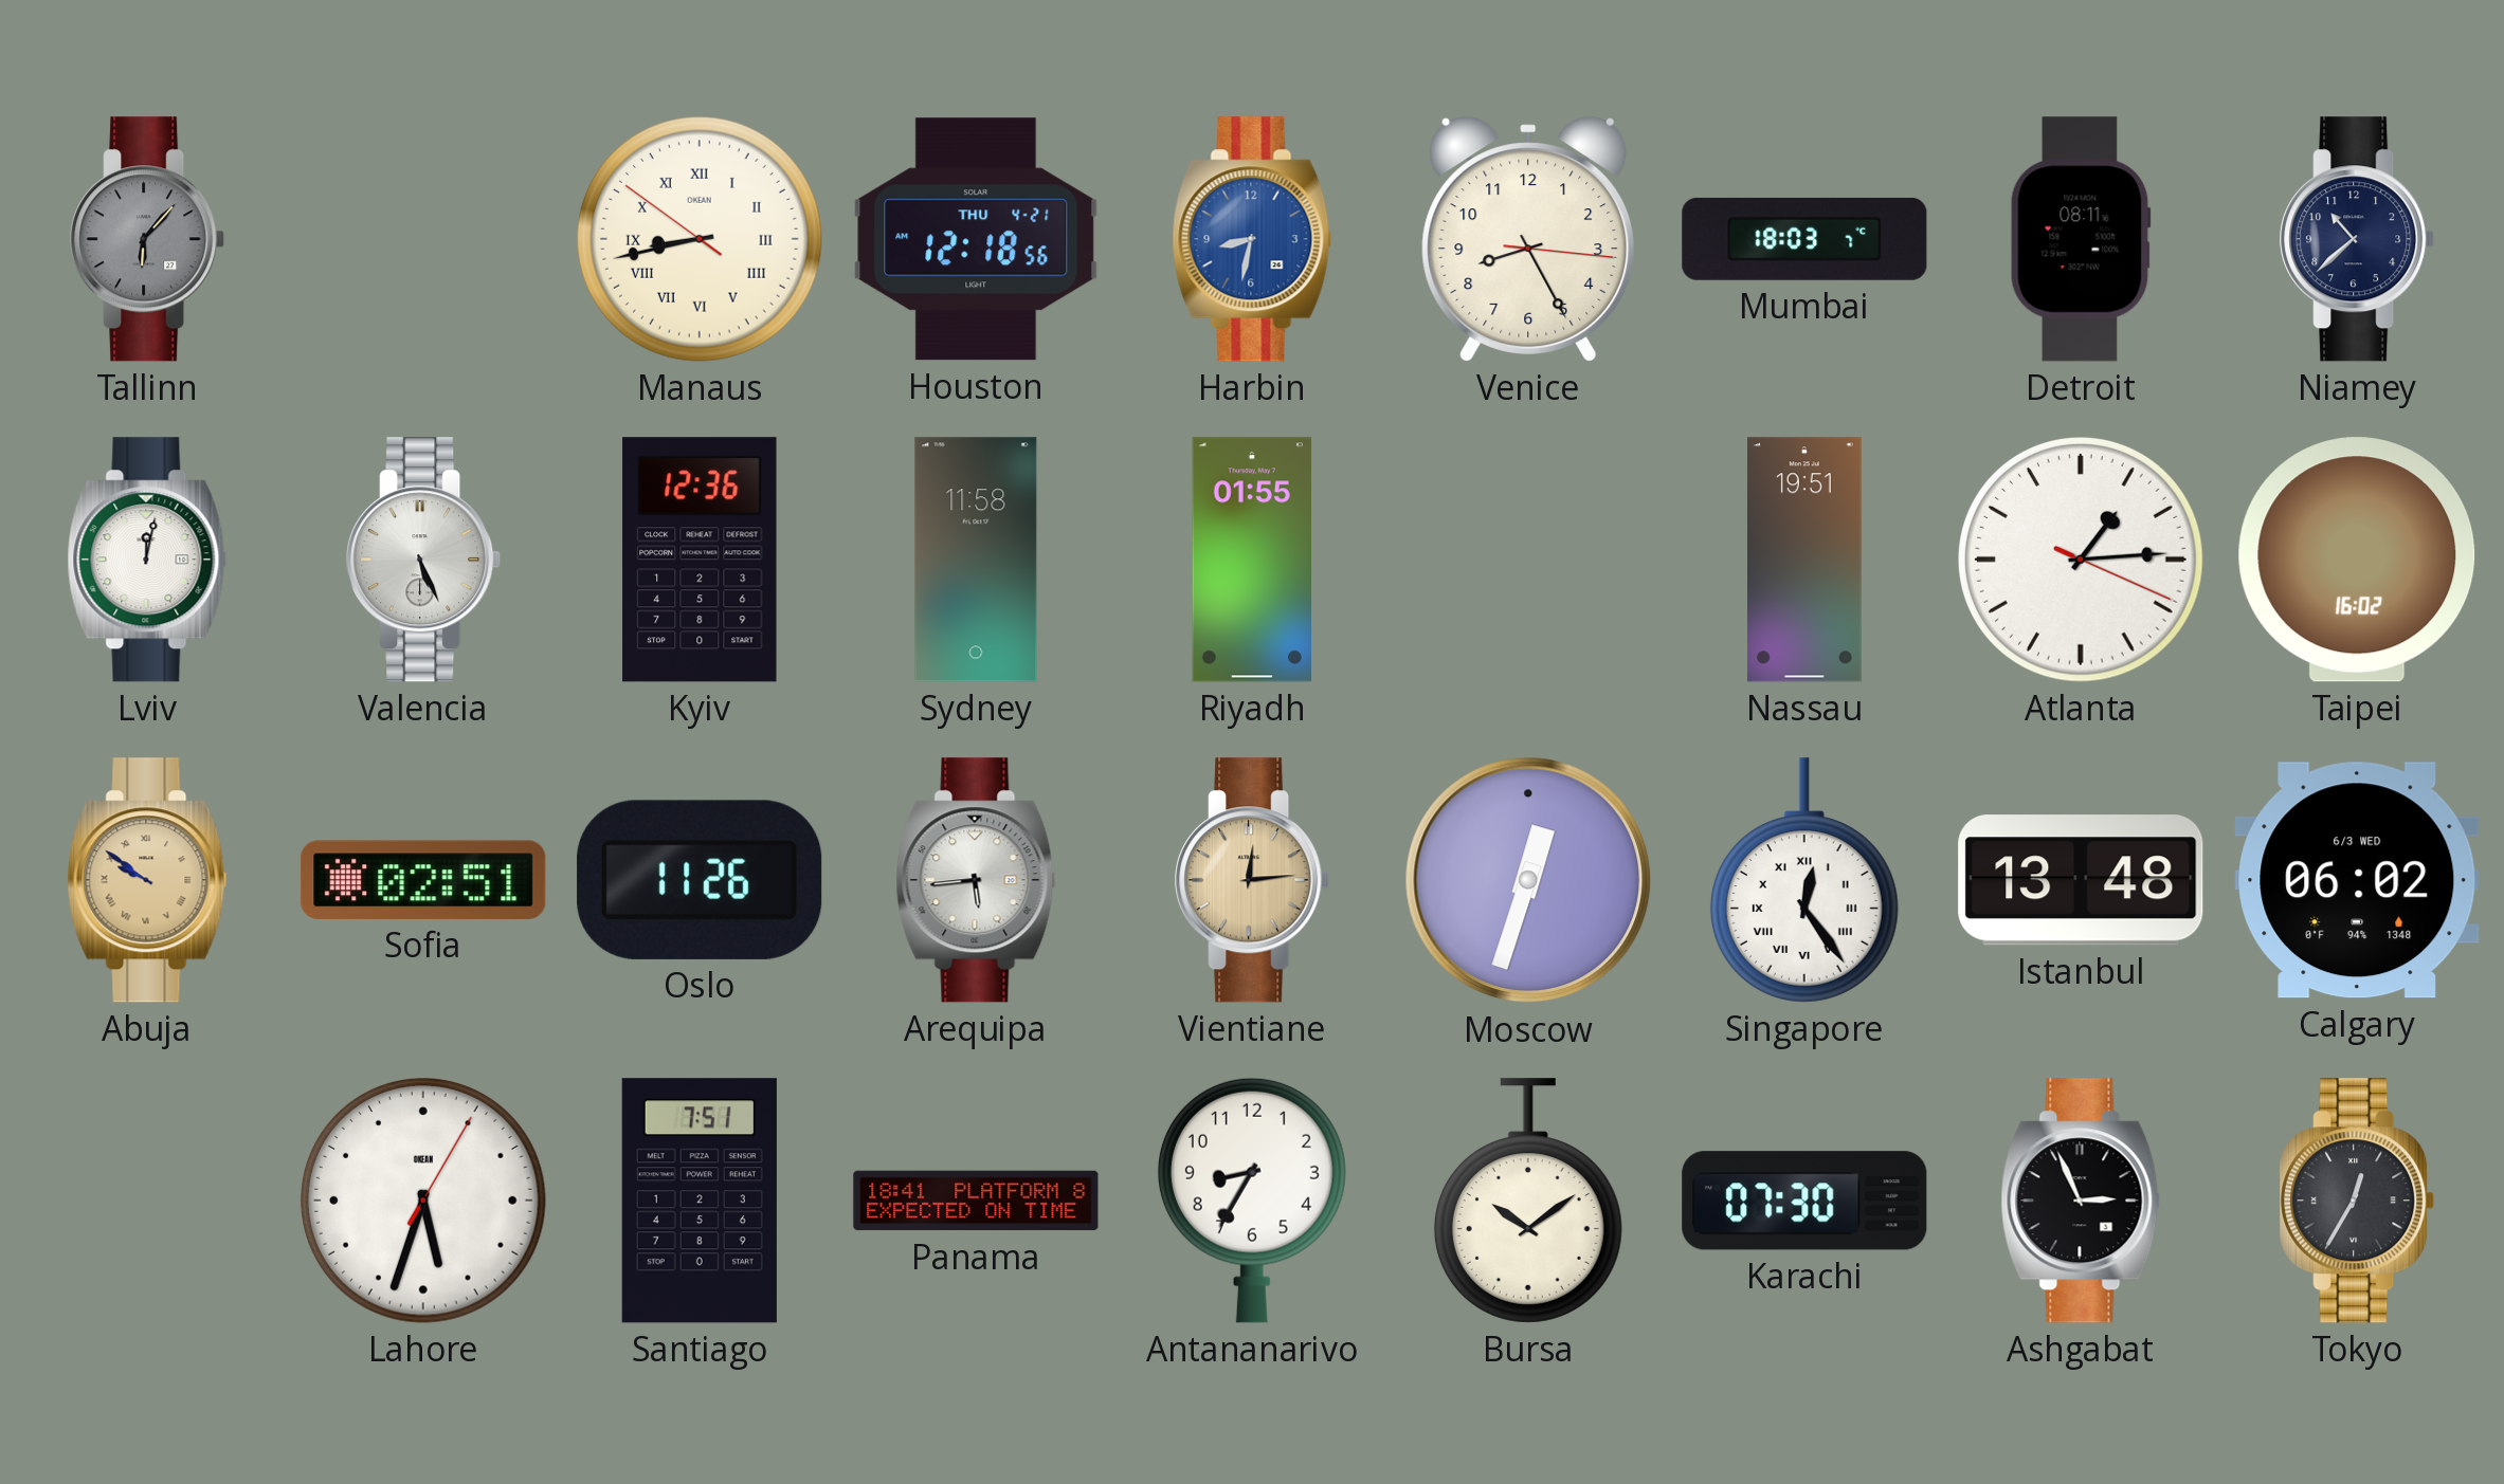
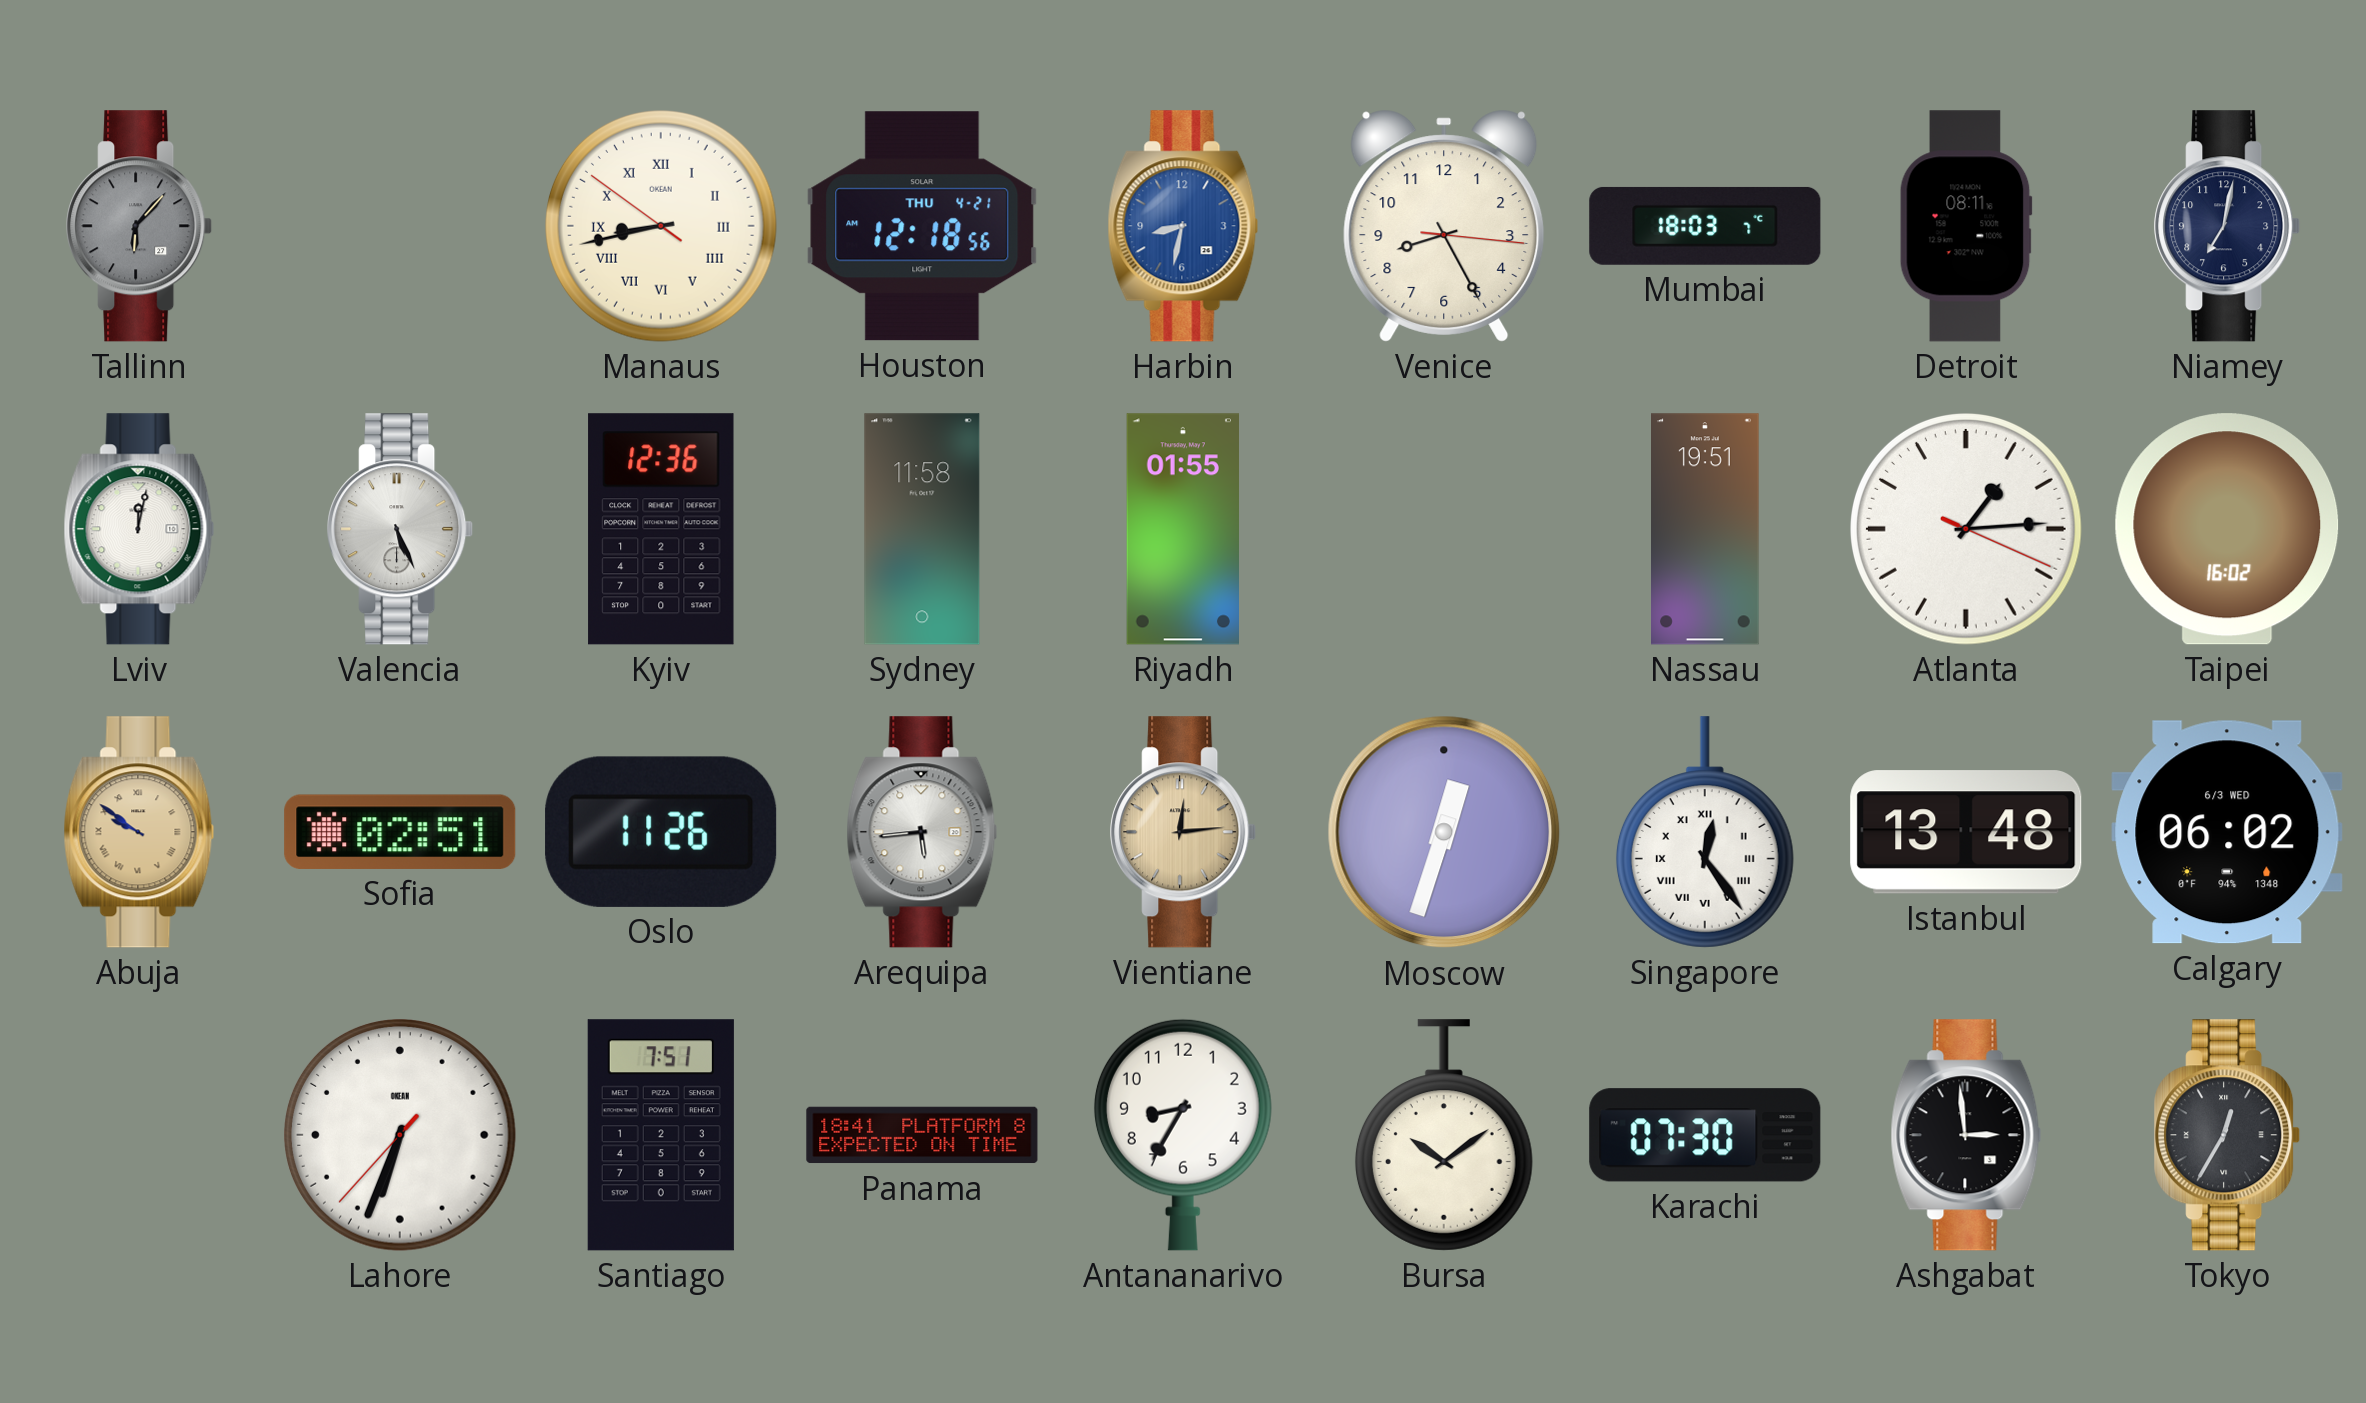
Niamey: 10:38 -> 7:02 (2228, 226)
Lahore: 5:33 -> 6:33 (401, 1136)
Ashgabat: 2:56 -> 2:59 (1966, 1135)
